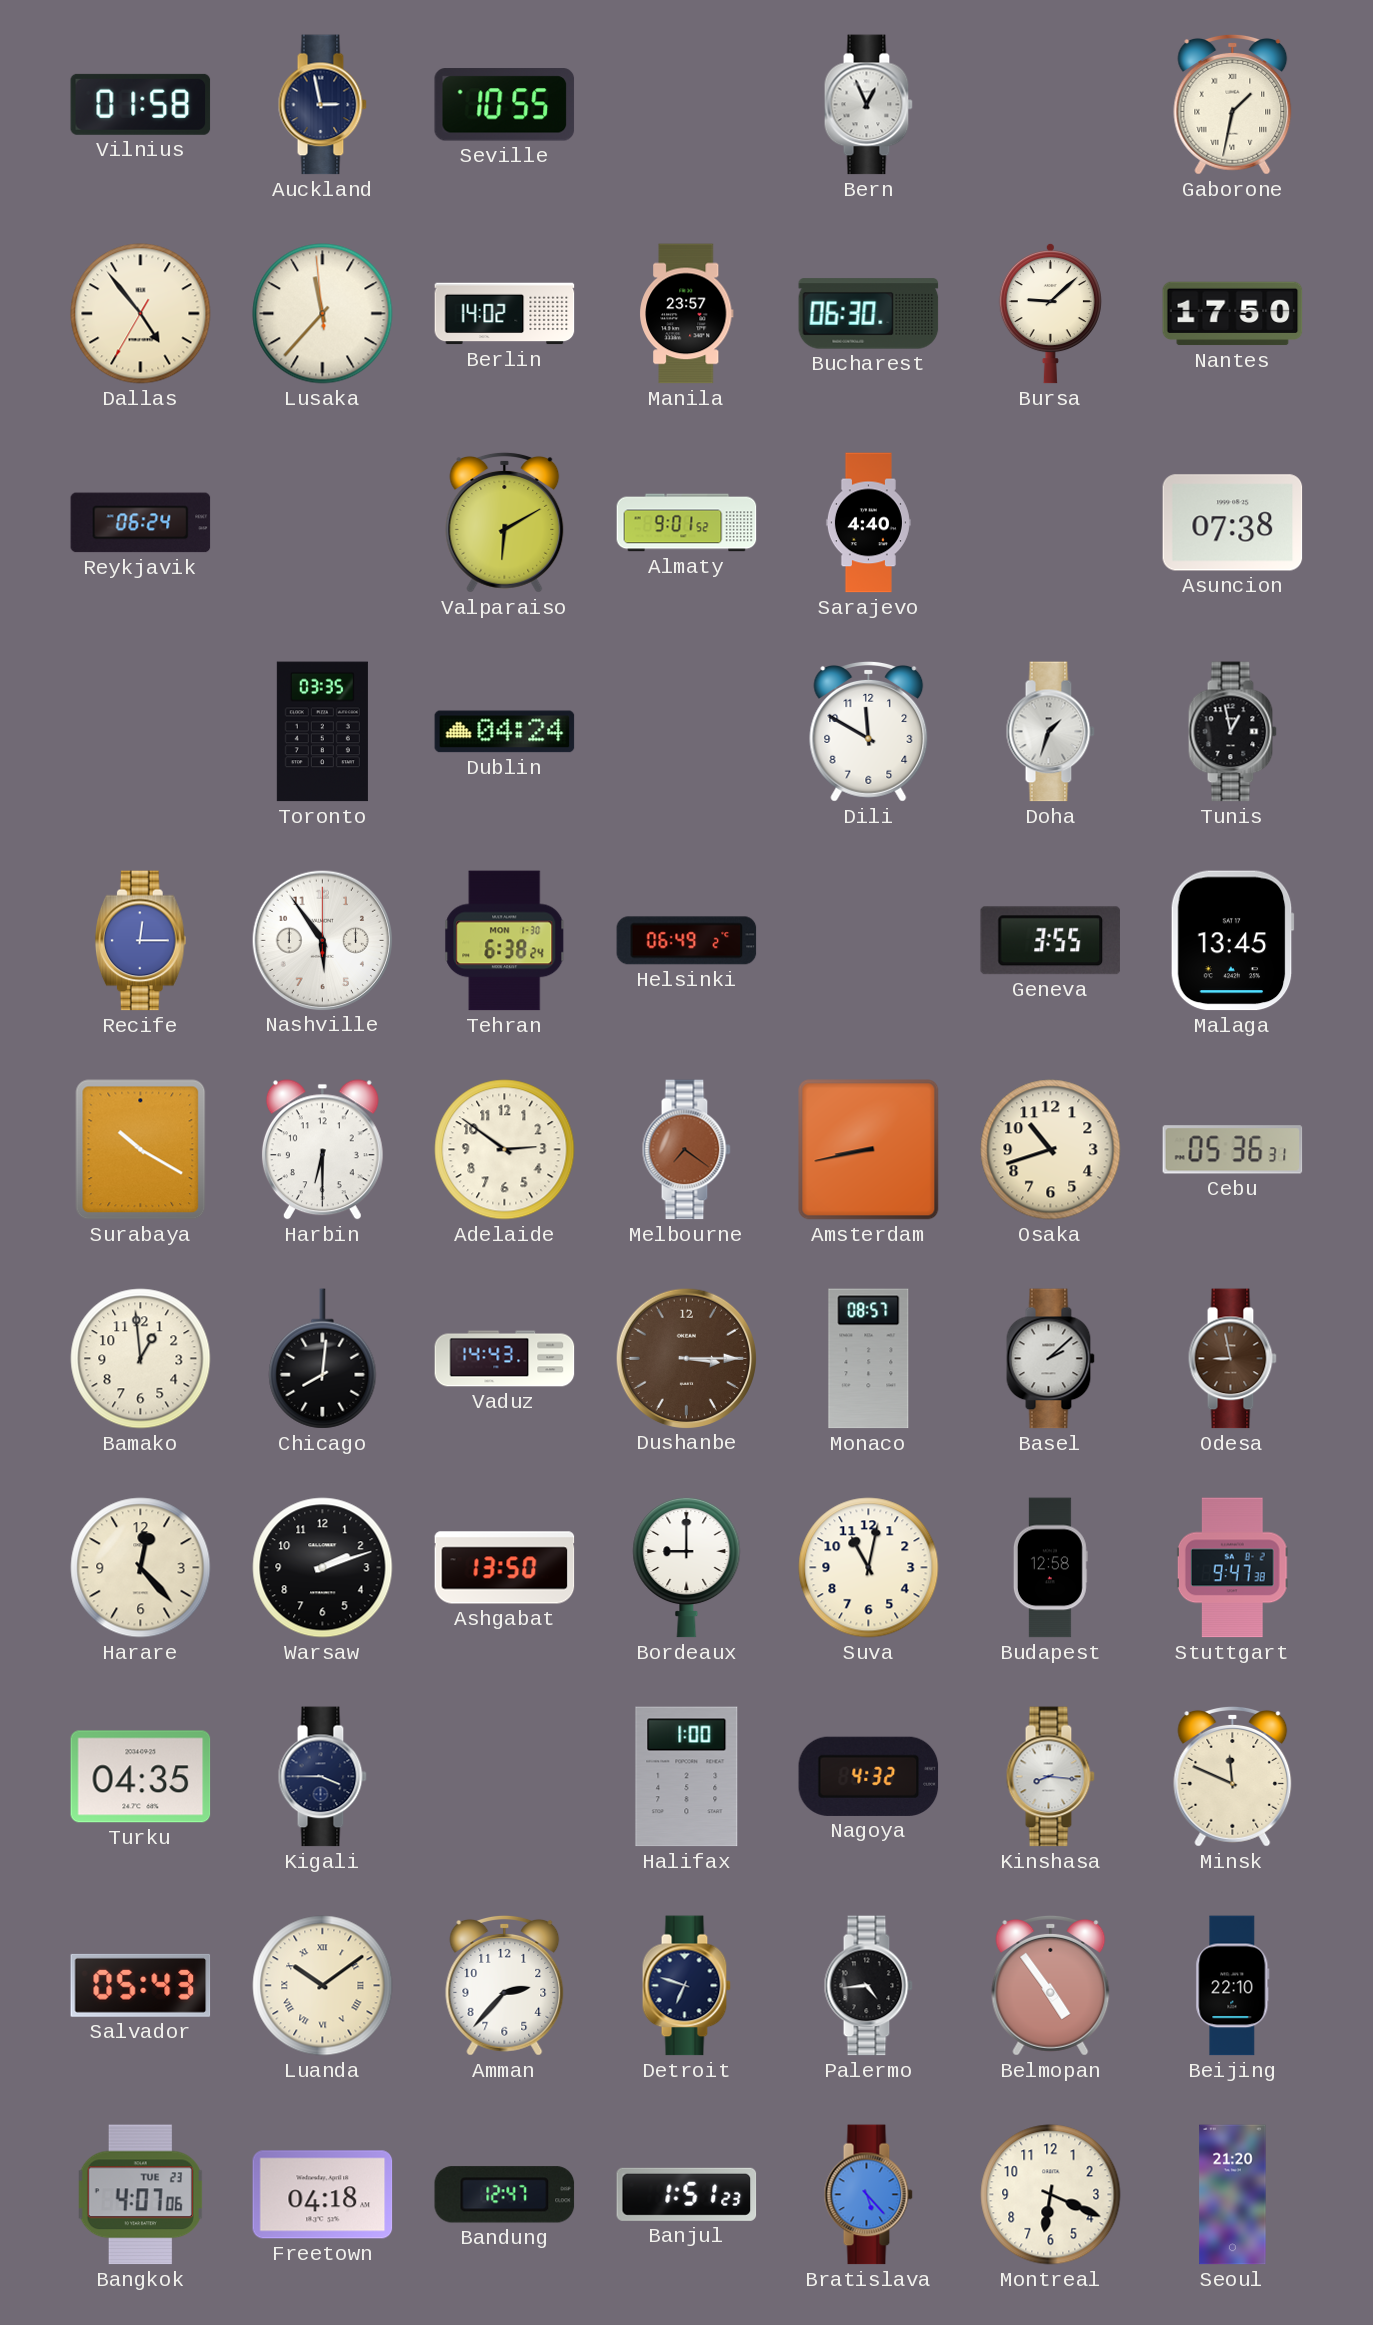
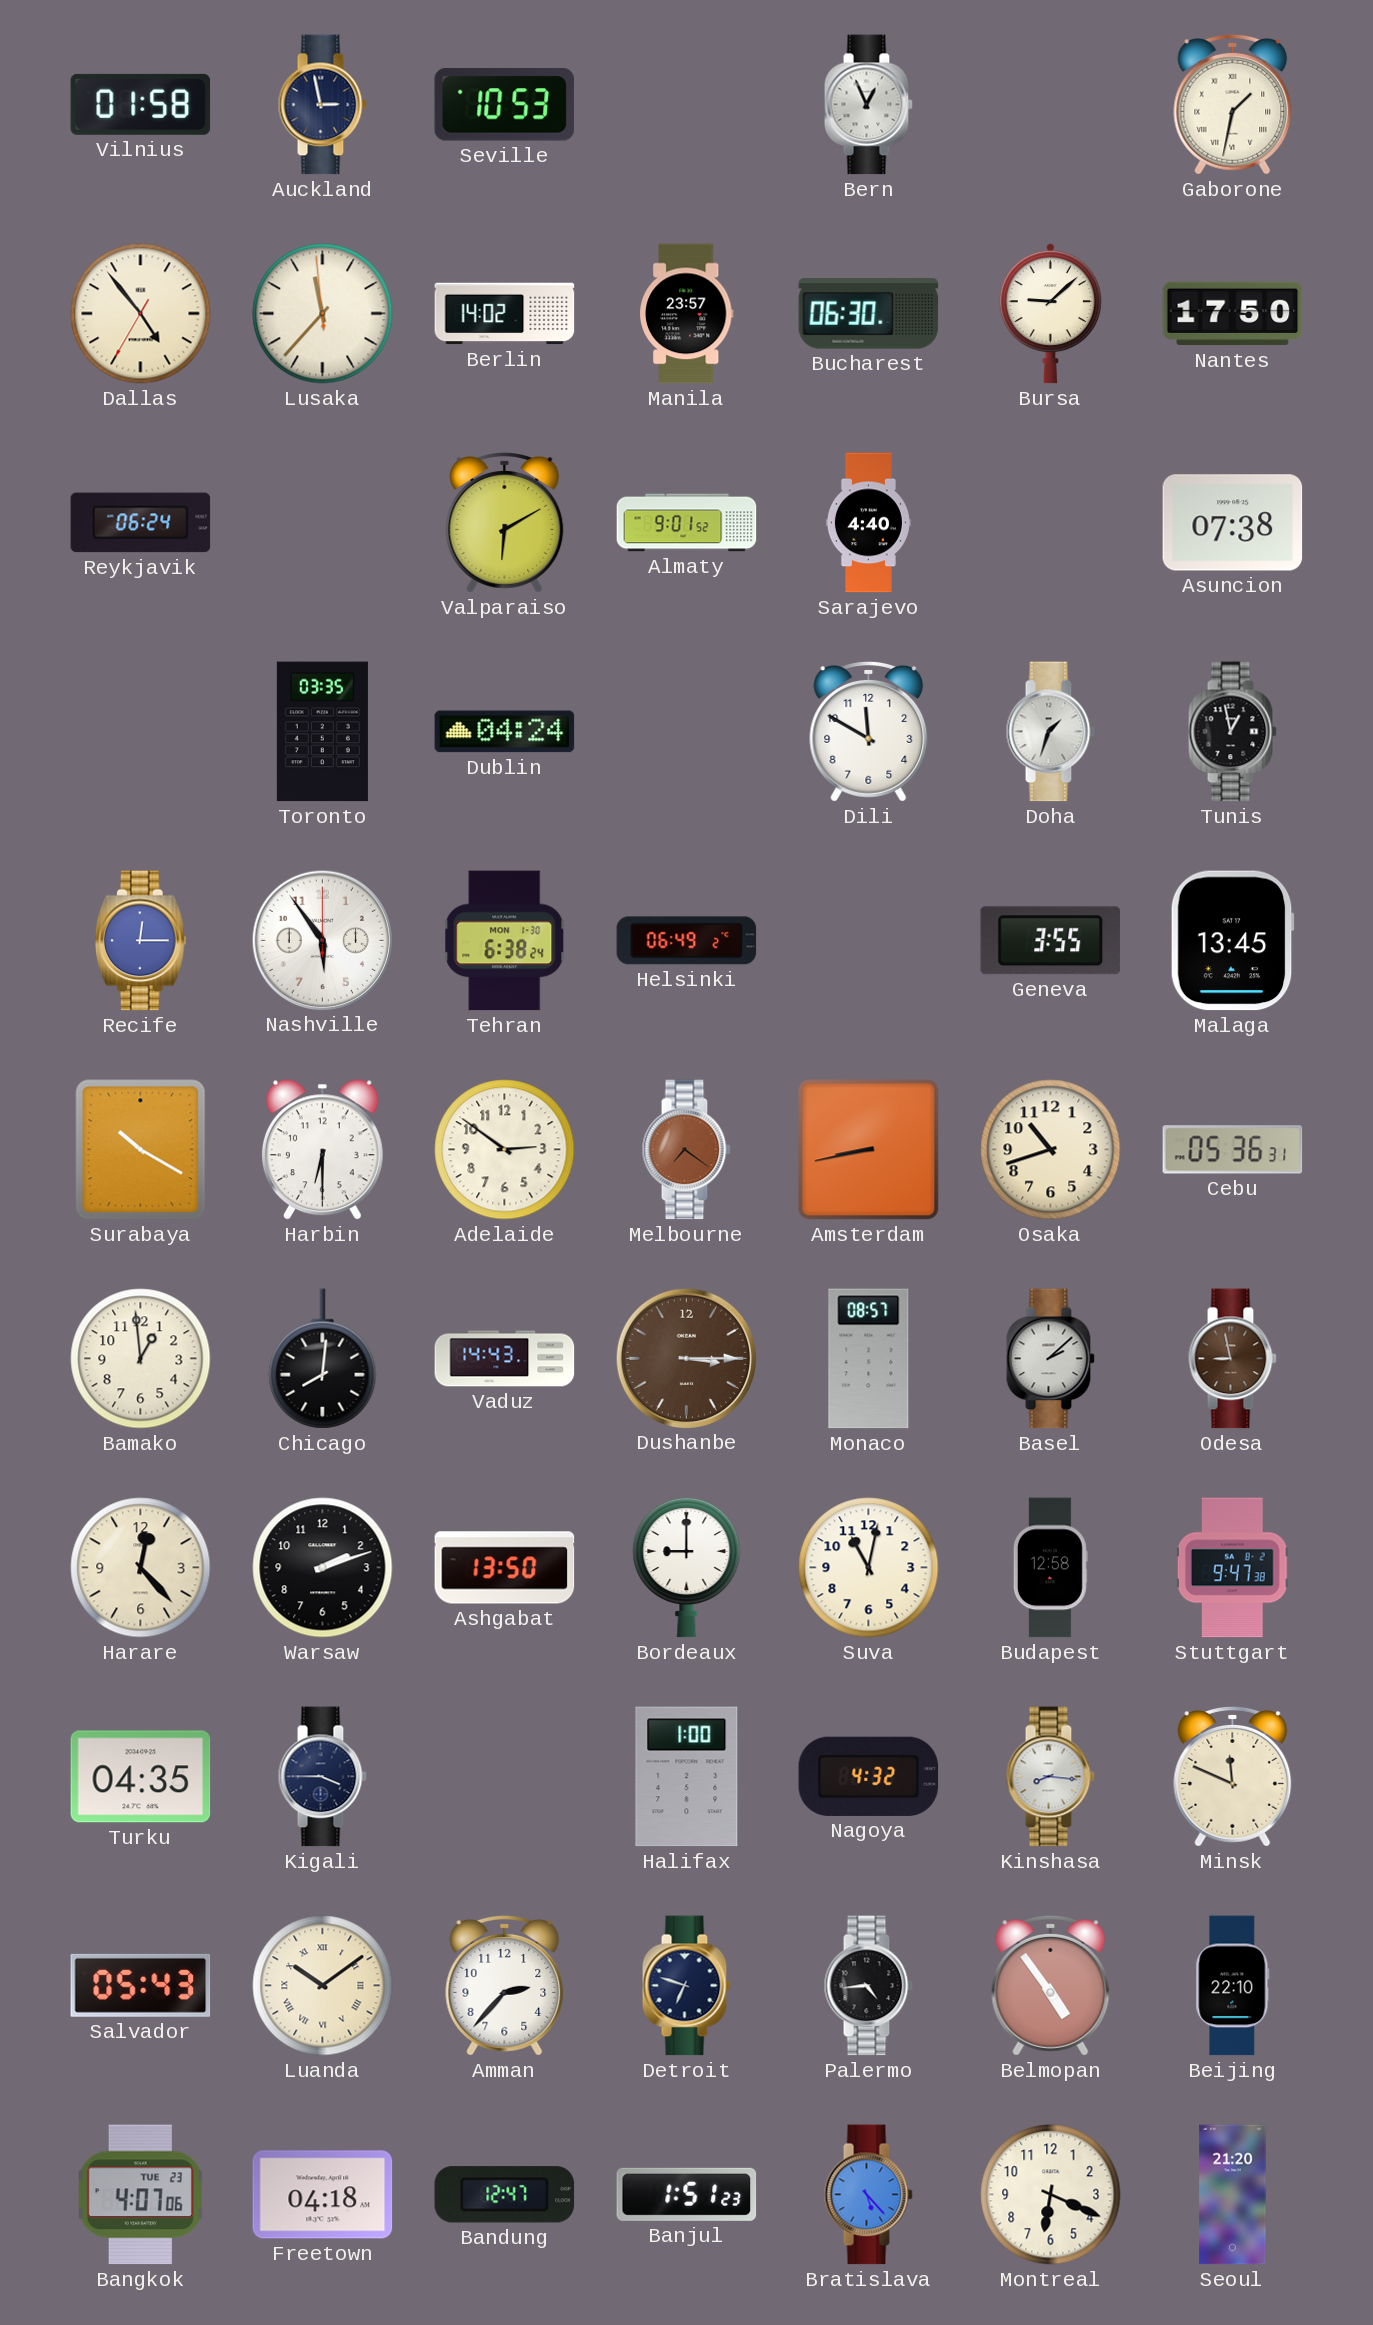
Seville: 10:55 -> 10:53 (505, 105)
